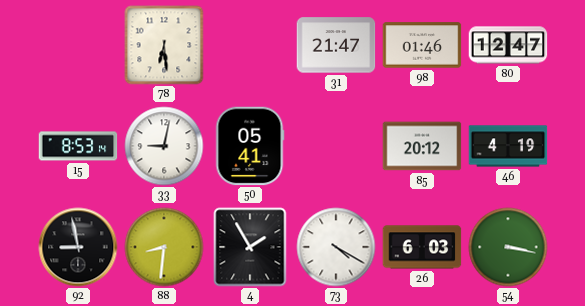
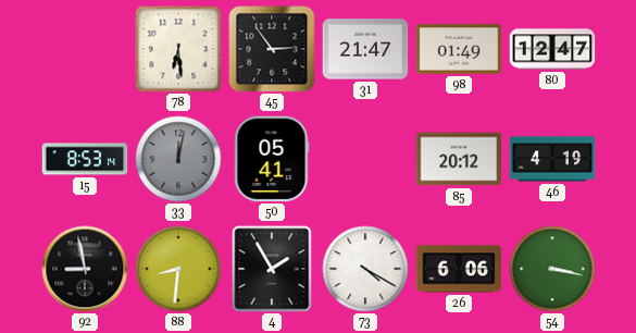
45: none -> 2:54 (272, 49)
98: 01:46 -> 01:49 (459, 49)
33: 9:02 -> 12:02 (178, 159)
33 dial: white -> grey (178, 159)
26: 6:03 -> 6:06 (459, 269)
